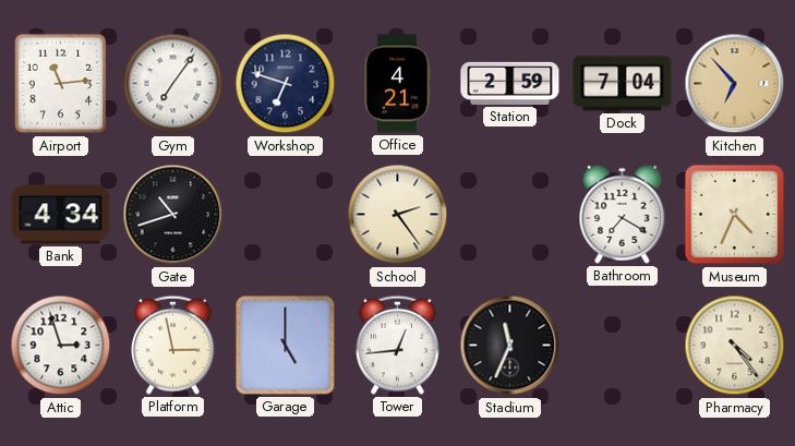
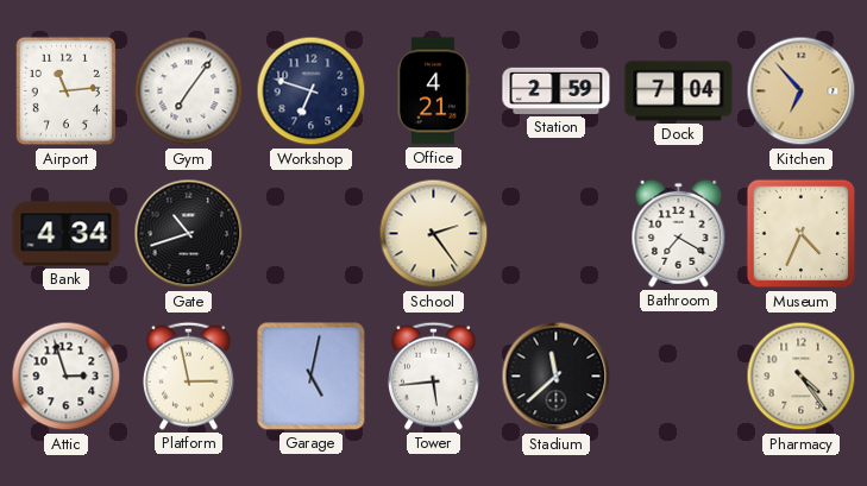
Garage: 5:00 -> 5:02 (312, 377)
Tower: 12:44 -> 5:44 (434, 375)
Stadium: 11:34 -> 11:38 (557, 377)
